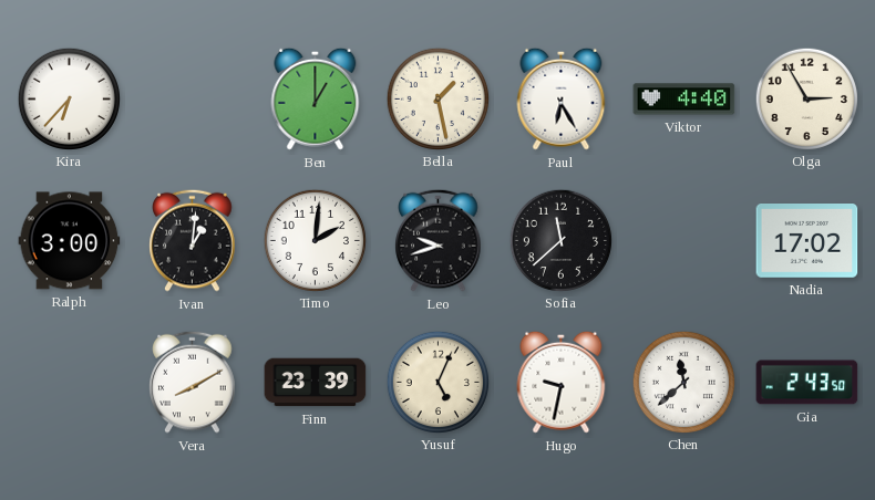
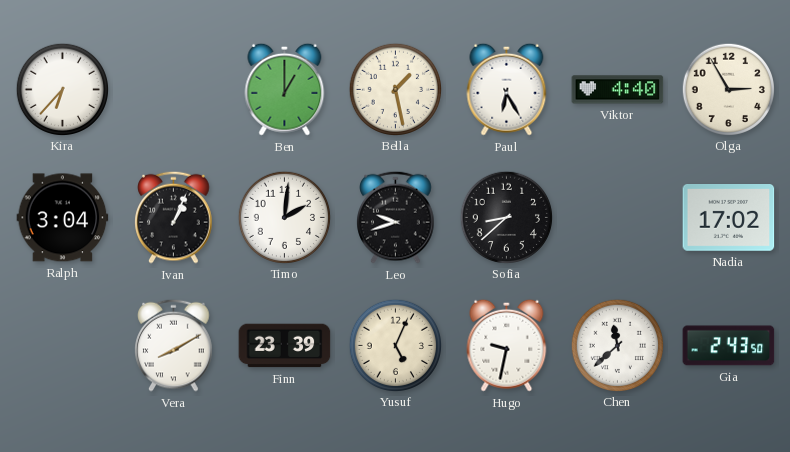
Ralph: 3:00 -> 3:04 (63, 218)
Ivan: 1:01 -> 1:04 (174, 217)
Sofia: 11:38 -> 8:38 (506, 217)
